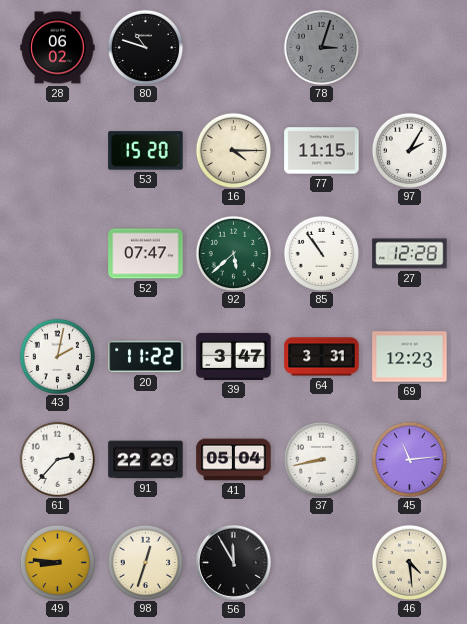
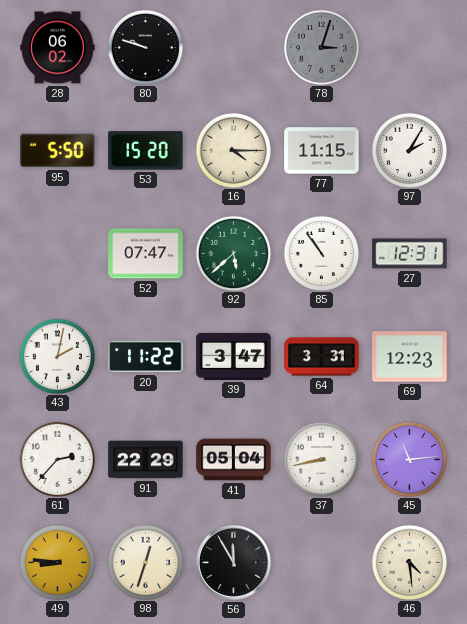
80: 10:48 -> 9:48 (145, 47)
95: none -> 5:50 (58, 151)
27: 12:28 -> 12:31 (410, 254)
